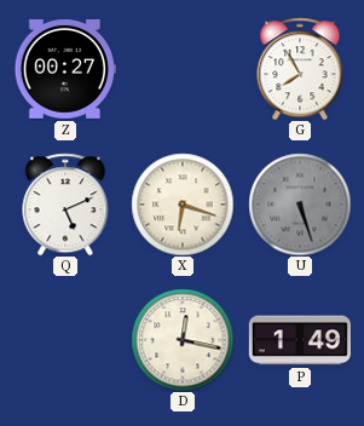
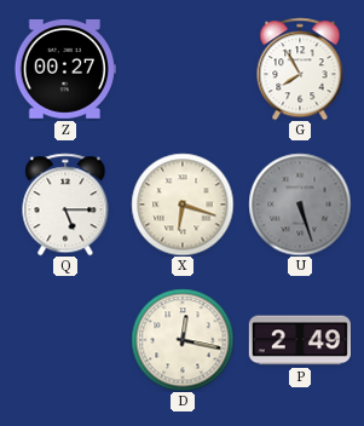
Q: 5:11 -> 5:15 (65, 205)
P: 1:49 -> 2:49 (300, 340)
